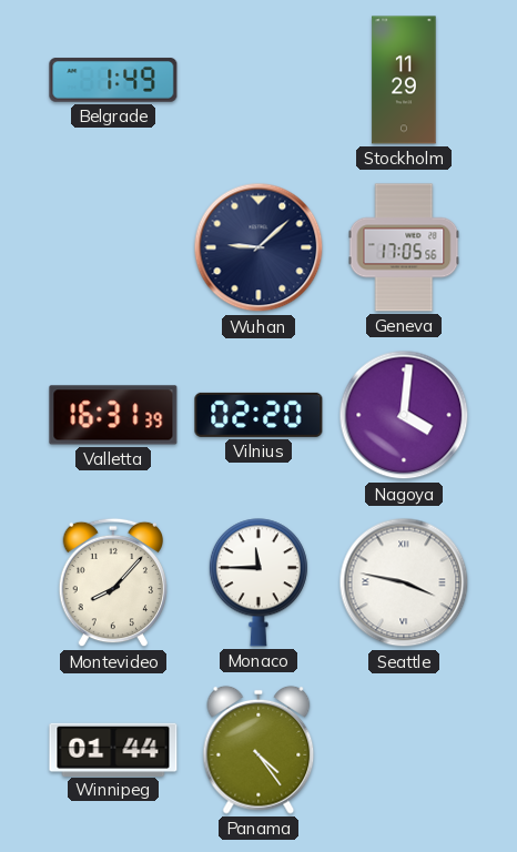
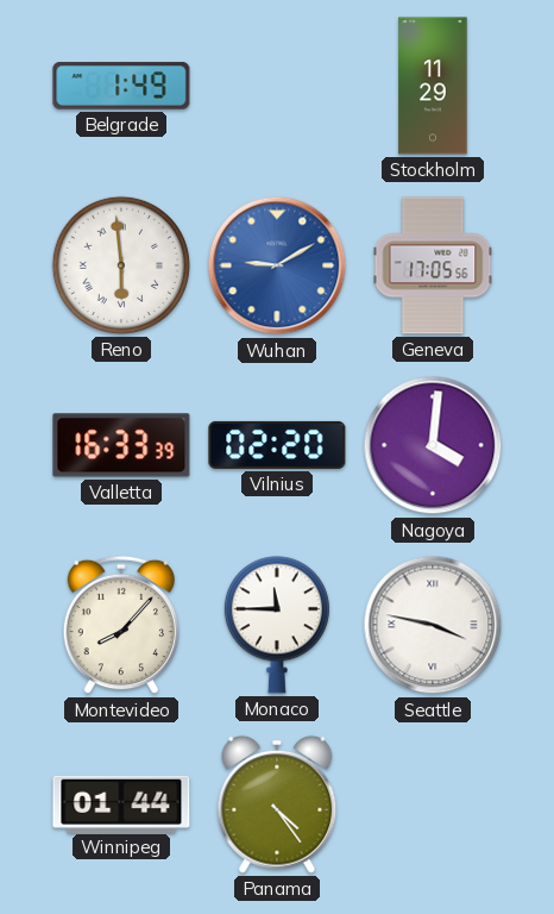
Reno: none -> 5:59 (121, 265)
Wuhan: 9:08 -> 9:10 (277, 265)
Wuhan dial: navy -> blue (277, 265)
Valletta: 16:31 -> 16:33 (121, 445)
